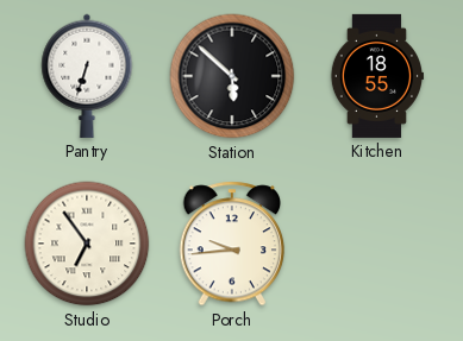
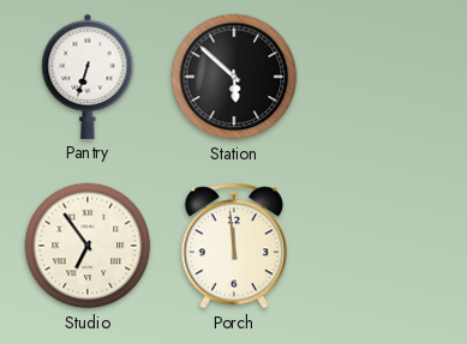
Kitchen: 18:55 -> none (376, 76)
Porch: 9:44 -> 11:59 (234, 246)
